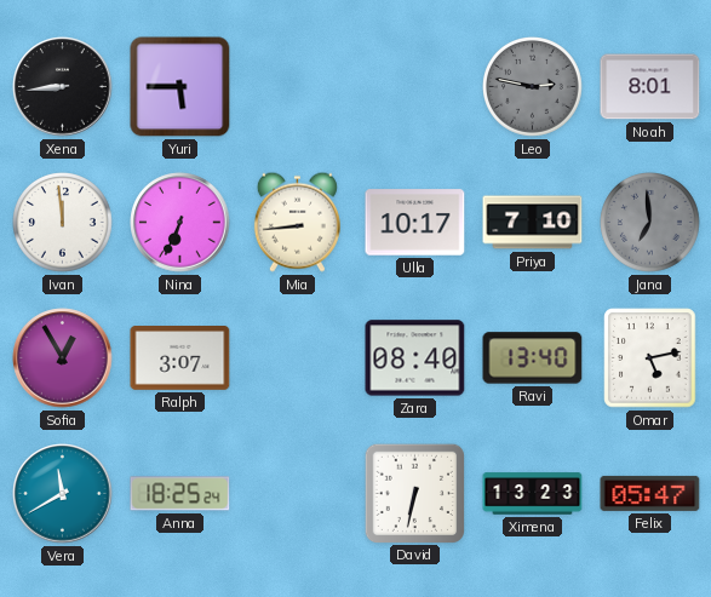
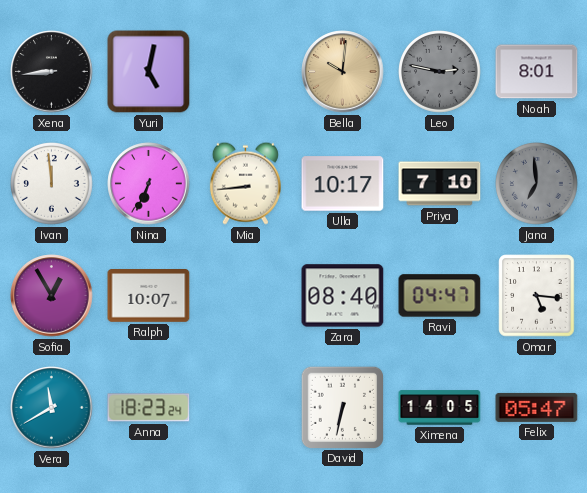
Yuri: 5:45 -> 5:02 (149, 72)
Bella: none -> 10:01 (343, 72)
Ralph: 3:07 -> 10:07 (149, 296)
Ravi: 13:40 -> 04:47 (440, 296)
Omar: 5:13 -> 5:16 (537, 296)
Anna: 18:25 -> 18:23 (149, 408)
Ximena: 13:23 -> 14:05 (440, 408)
